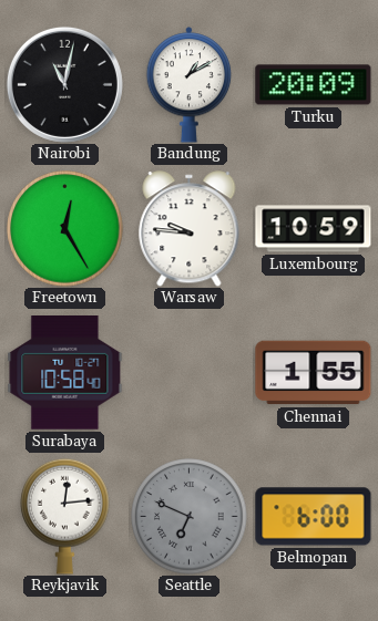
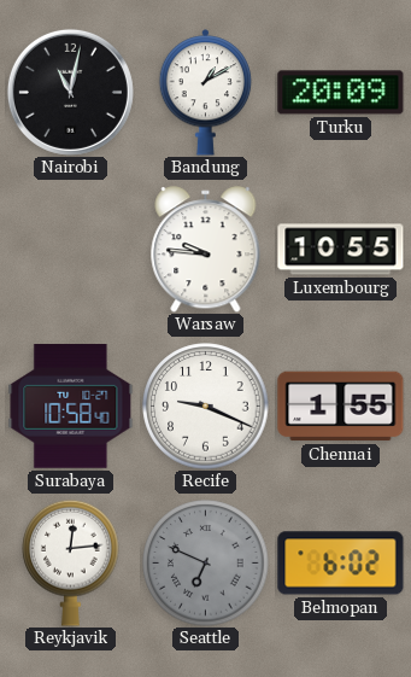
Freetown: 12:25 -> none (65, 229)
Luxembourg: 10:59 -> 10:55 (341, 250)
Recife: none -> 9:19 (206, 407)
Belmopan: 6:00 -> 6:02 (341, 564)
